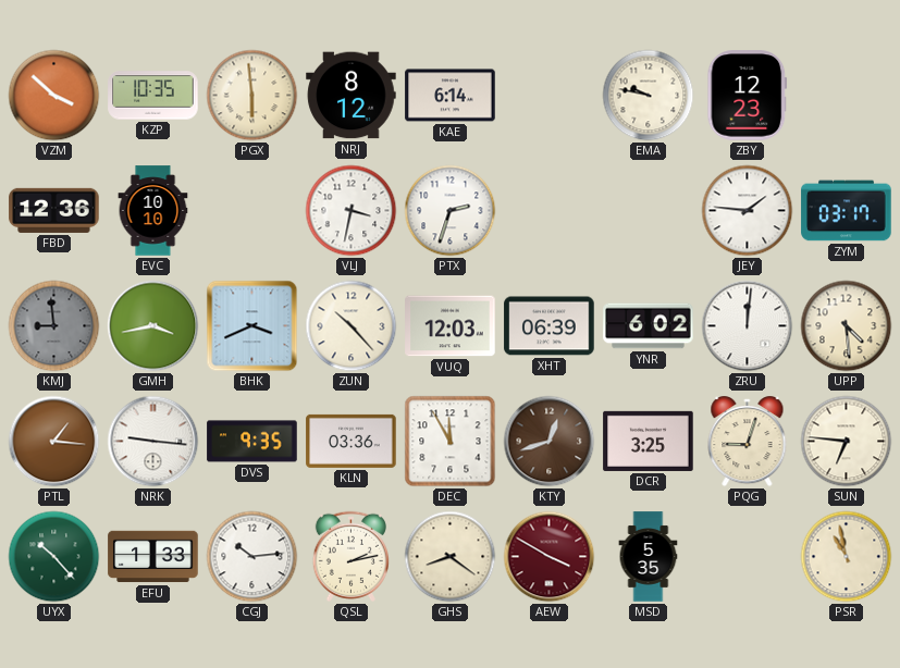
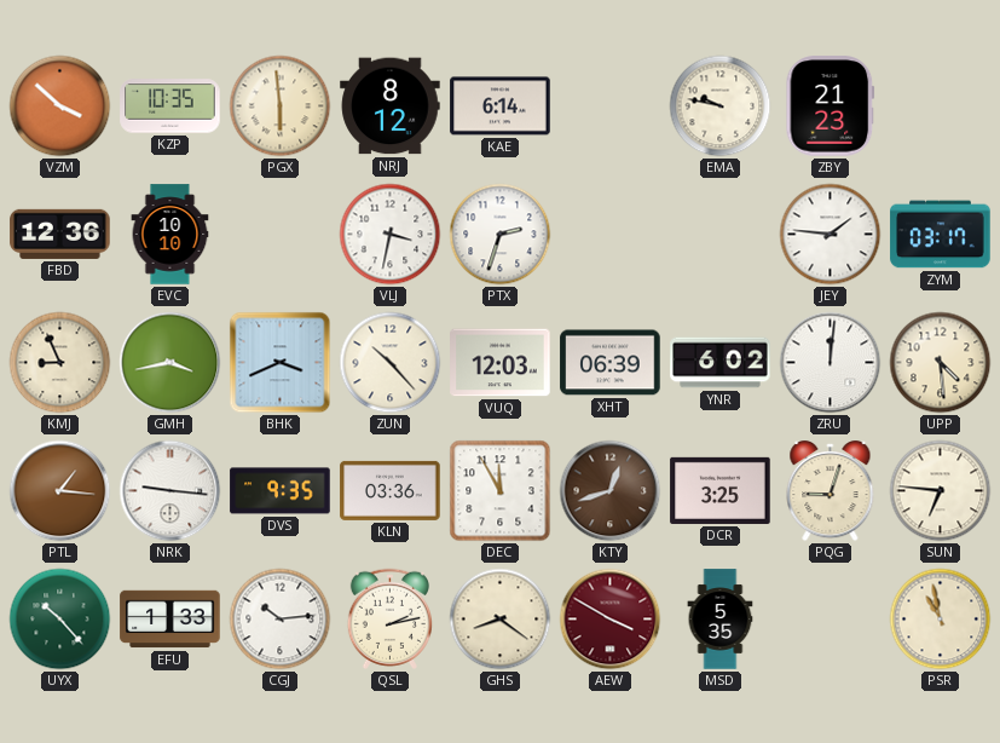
ZBY: 12:23 -> 21:23 (831, 106)
KMJ: 8:59 -> 8:56 (60, 363)
KMJ dial: grey -> cream (60, 363)
